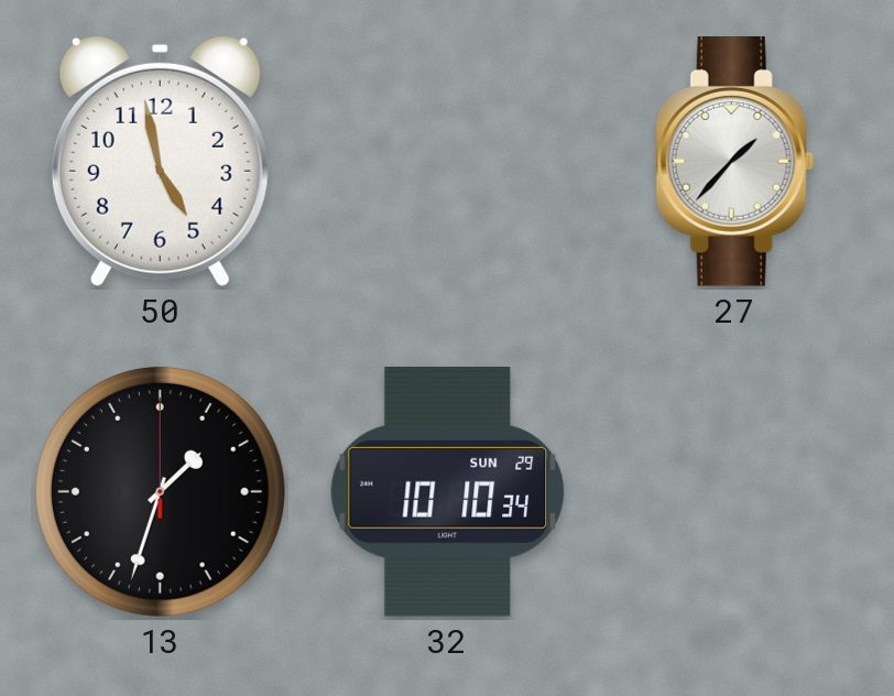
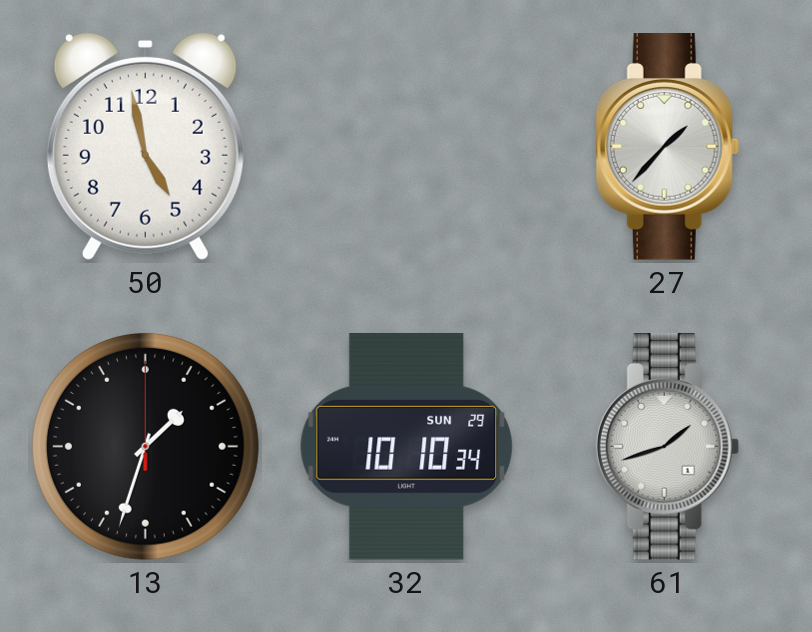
61: none -> 1:42 (667, 447)
